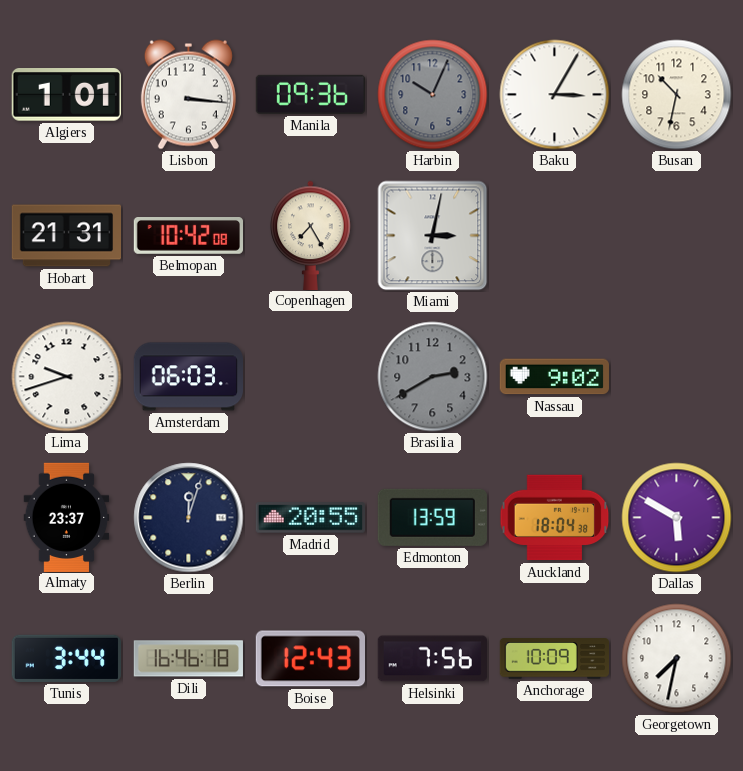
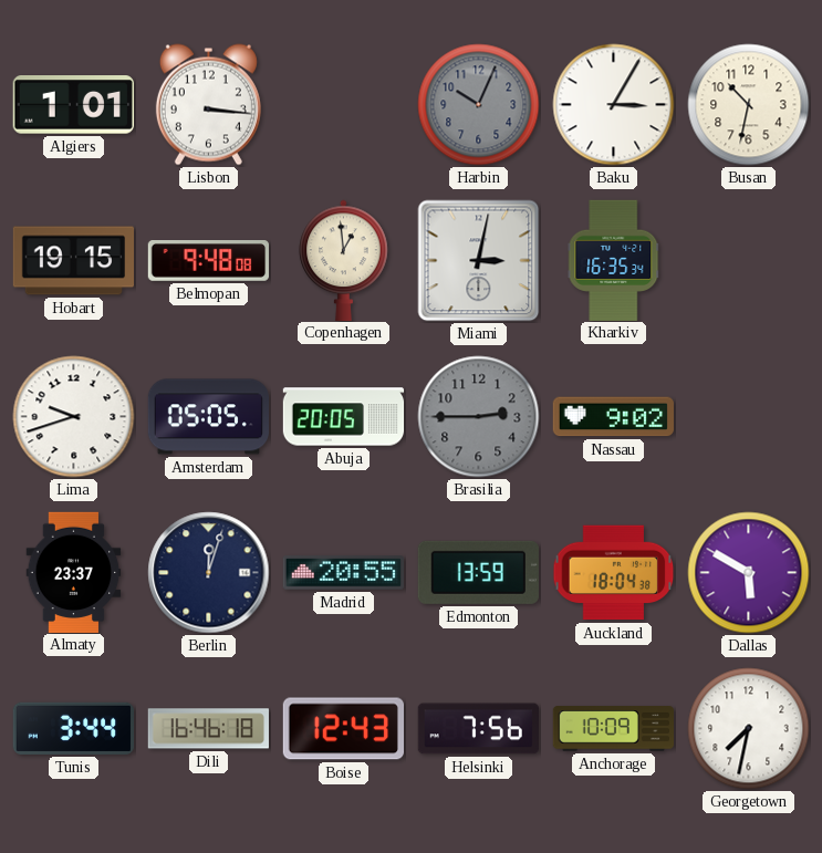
Manila: 09:36 -> none (310, 94)
Hobart: 21:31 -> 19:15 (73, 261)
Belmopan: 10:42 -> 9:48 (208, 261)
Copenhagen: 7:25 -> 12:59 (344, 260)
Kharkiv: none -> 16:35 (614, 260)
Amsterdam: 06:03 -> 05:05 (208, 417)
Abuja: none -> 20:05 (344, 417)
Brasilia: 2:40 -> 2:45 (479, 417)
